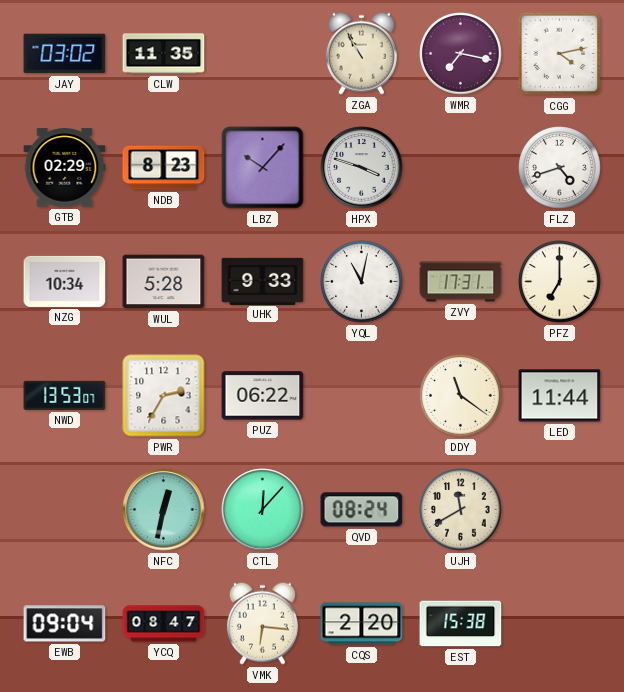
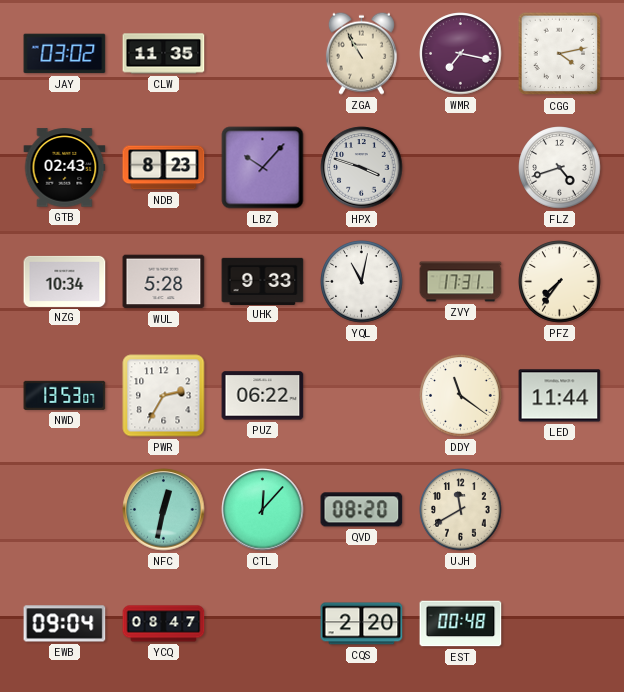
GTB: 02:29 -> 02:43 (65, 168)
PFZ: 7:00 -> 7:36 (560, 282)
QVD: 08:24 -> 08:20 (362, 510)
VMK: 6:16 -> none (262, 623)
EST: 15:38 -> 00:48 (461, 624)
